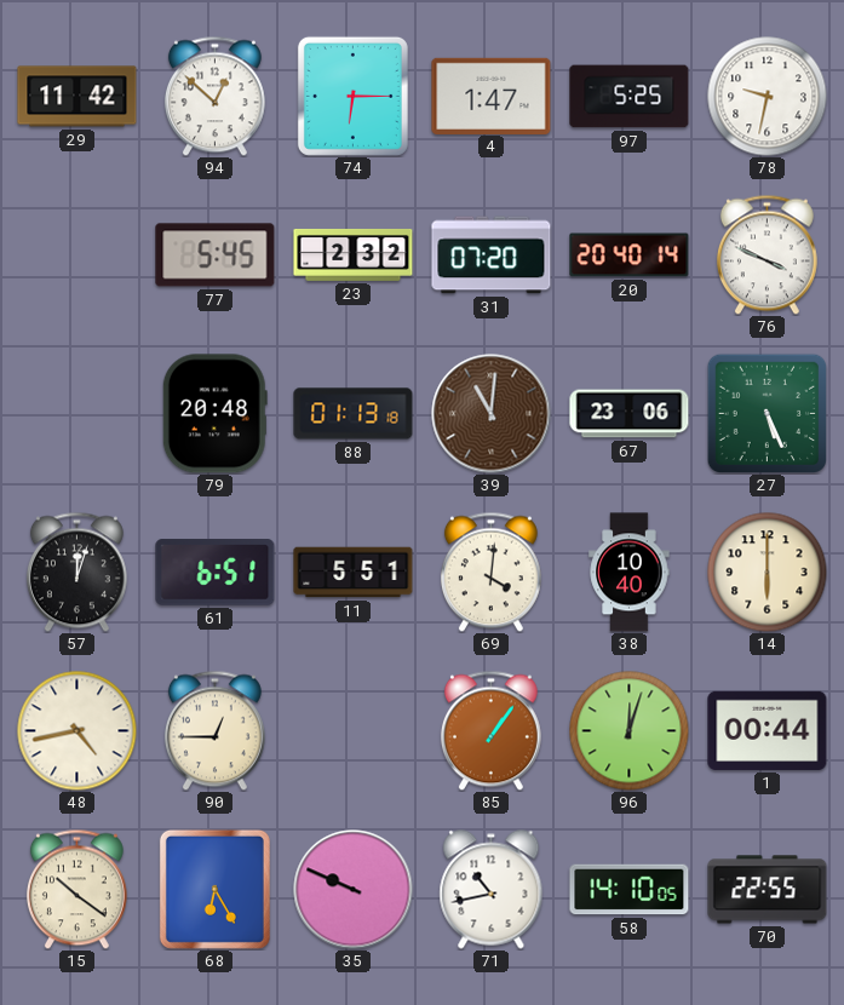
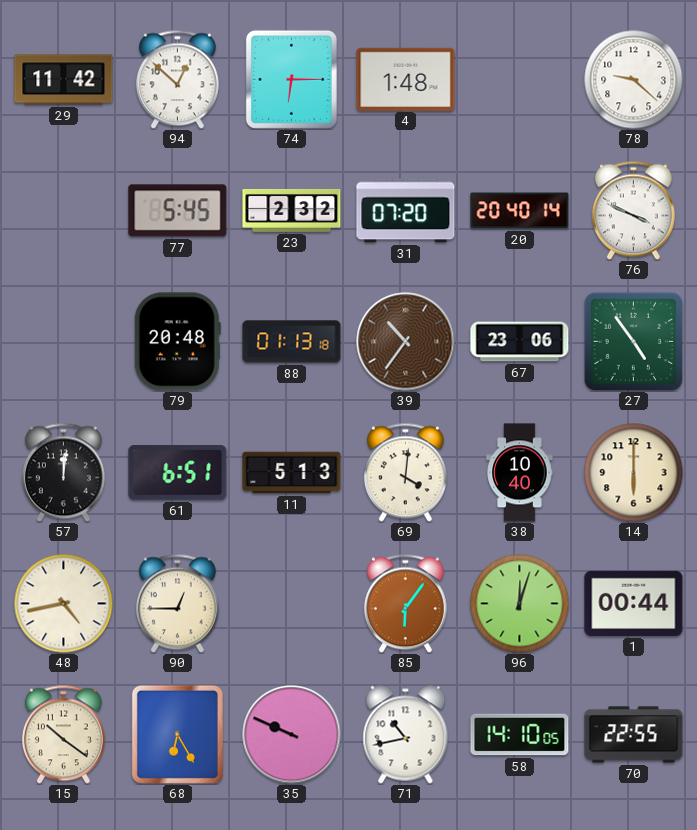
4: 1:47 -> 1:48 (406, 79)
97: 5:25 -> none (630, 97)
78: 9:32 -> 9:22 (634, 80)
39: 11:01 -> 10:36 (406, 342)
27: 5:26 -> 4:54 (633, 341)
57: 12:03 -> 12:01 (63, 472)
11: 5:51 -> 5:13 (292, 473)
85: 1:06 -> 6:06 (405, 603)
